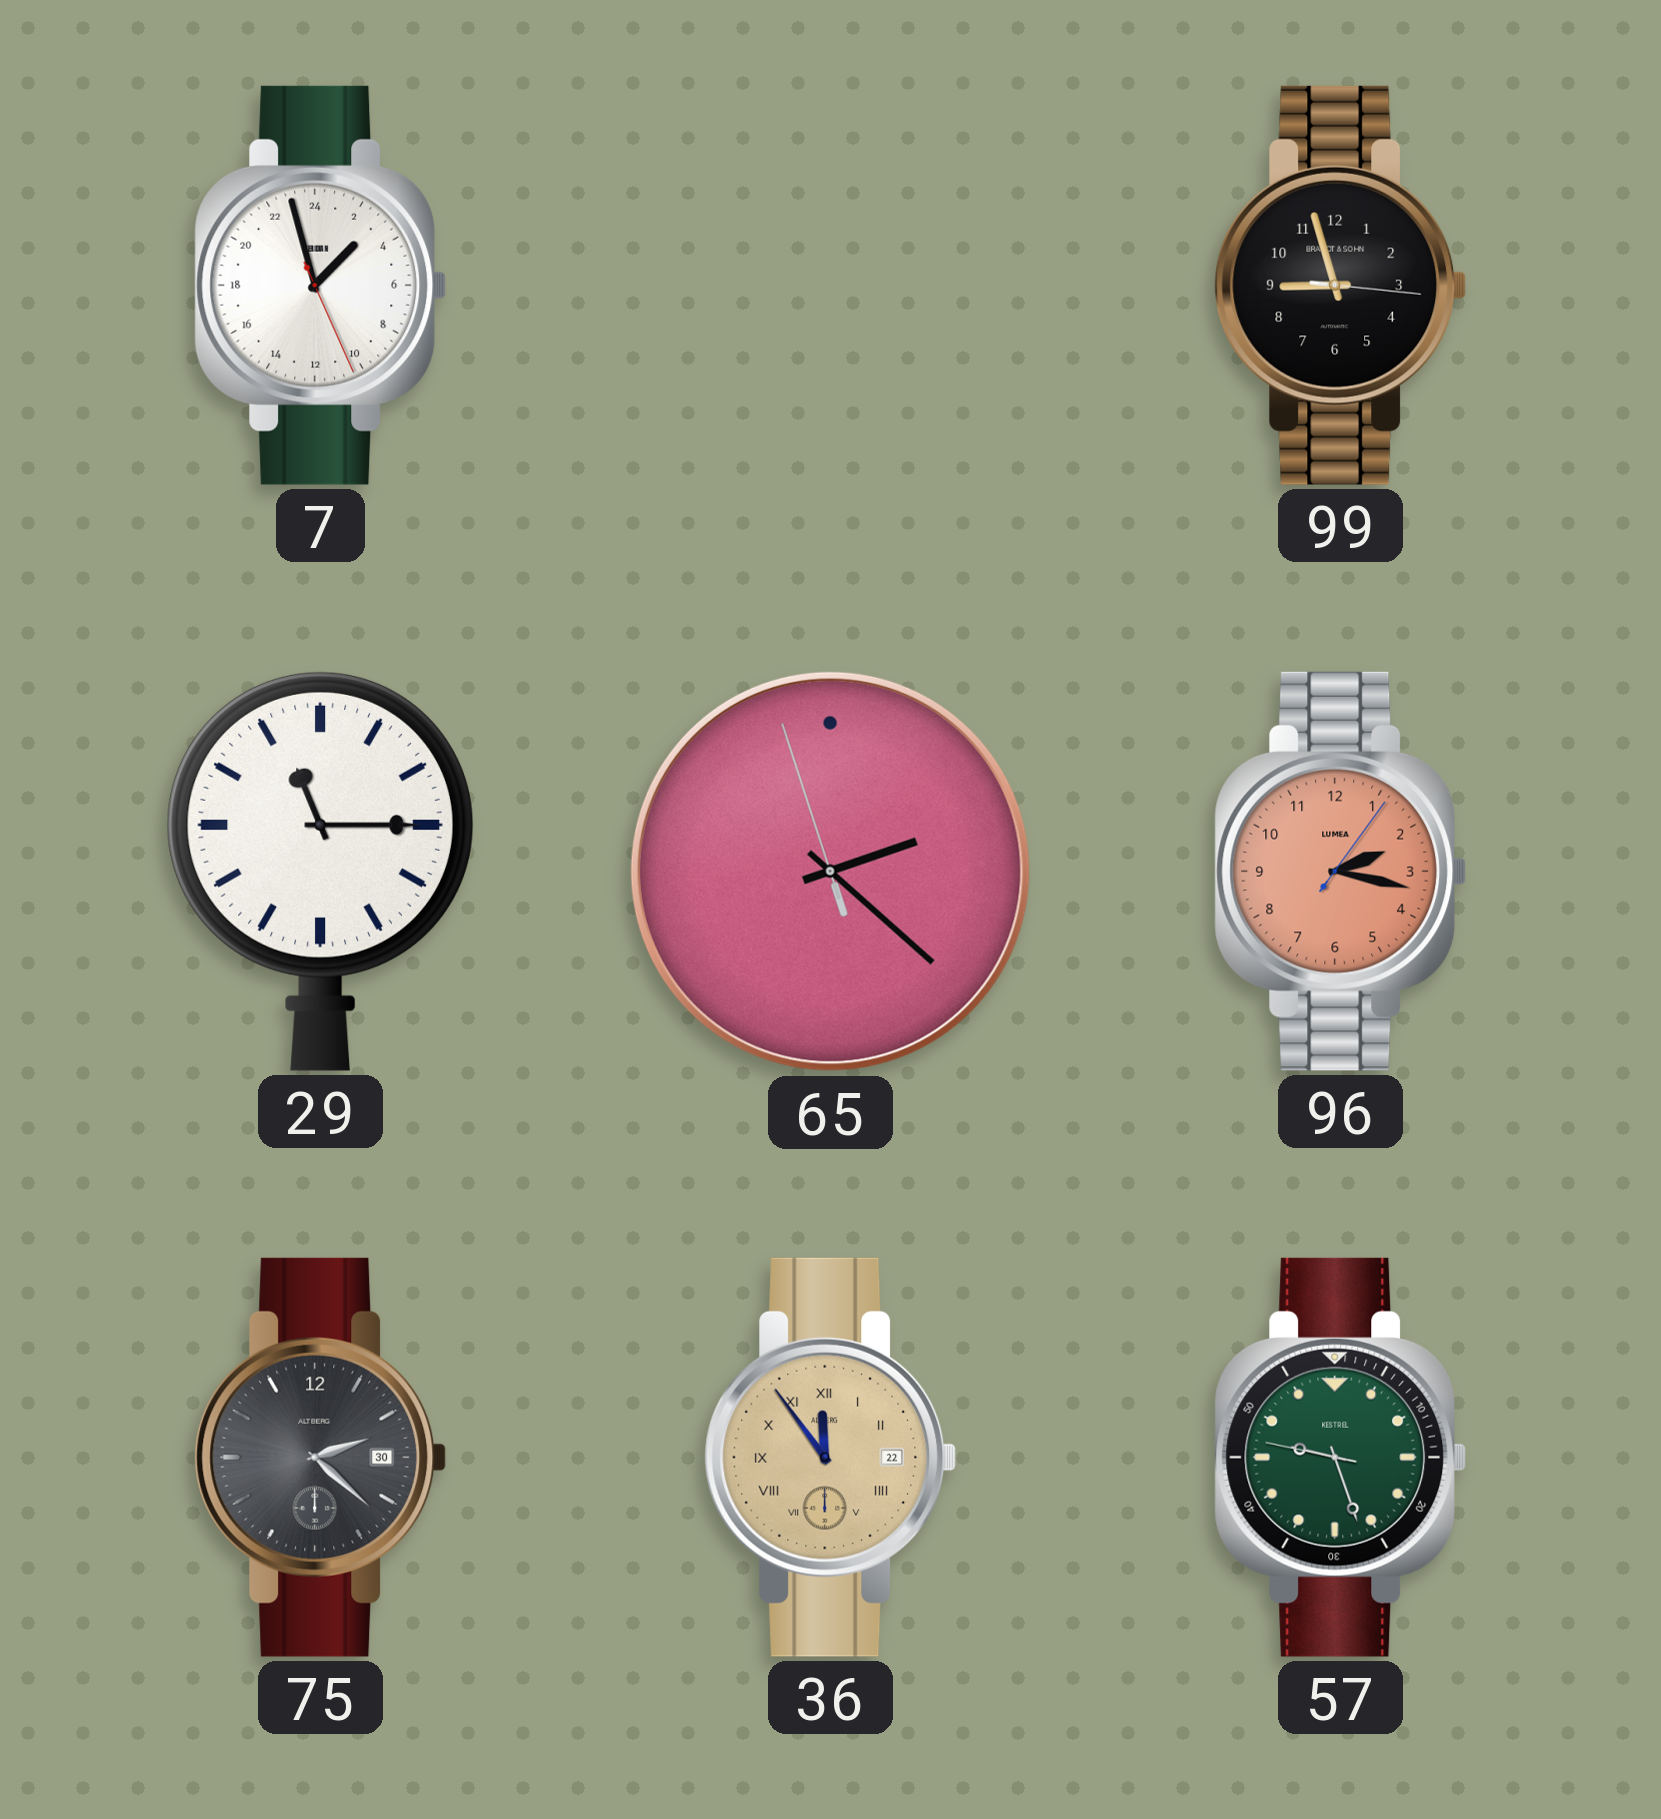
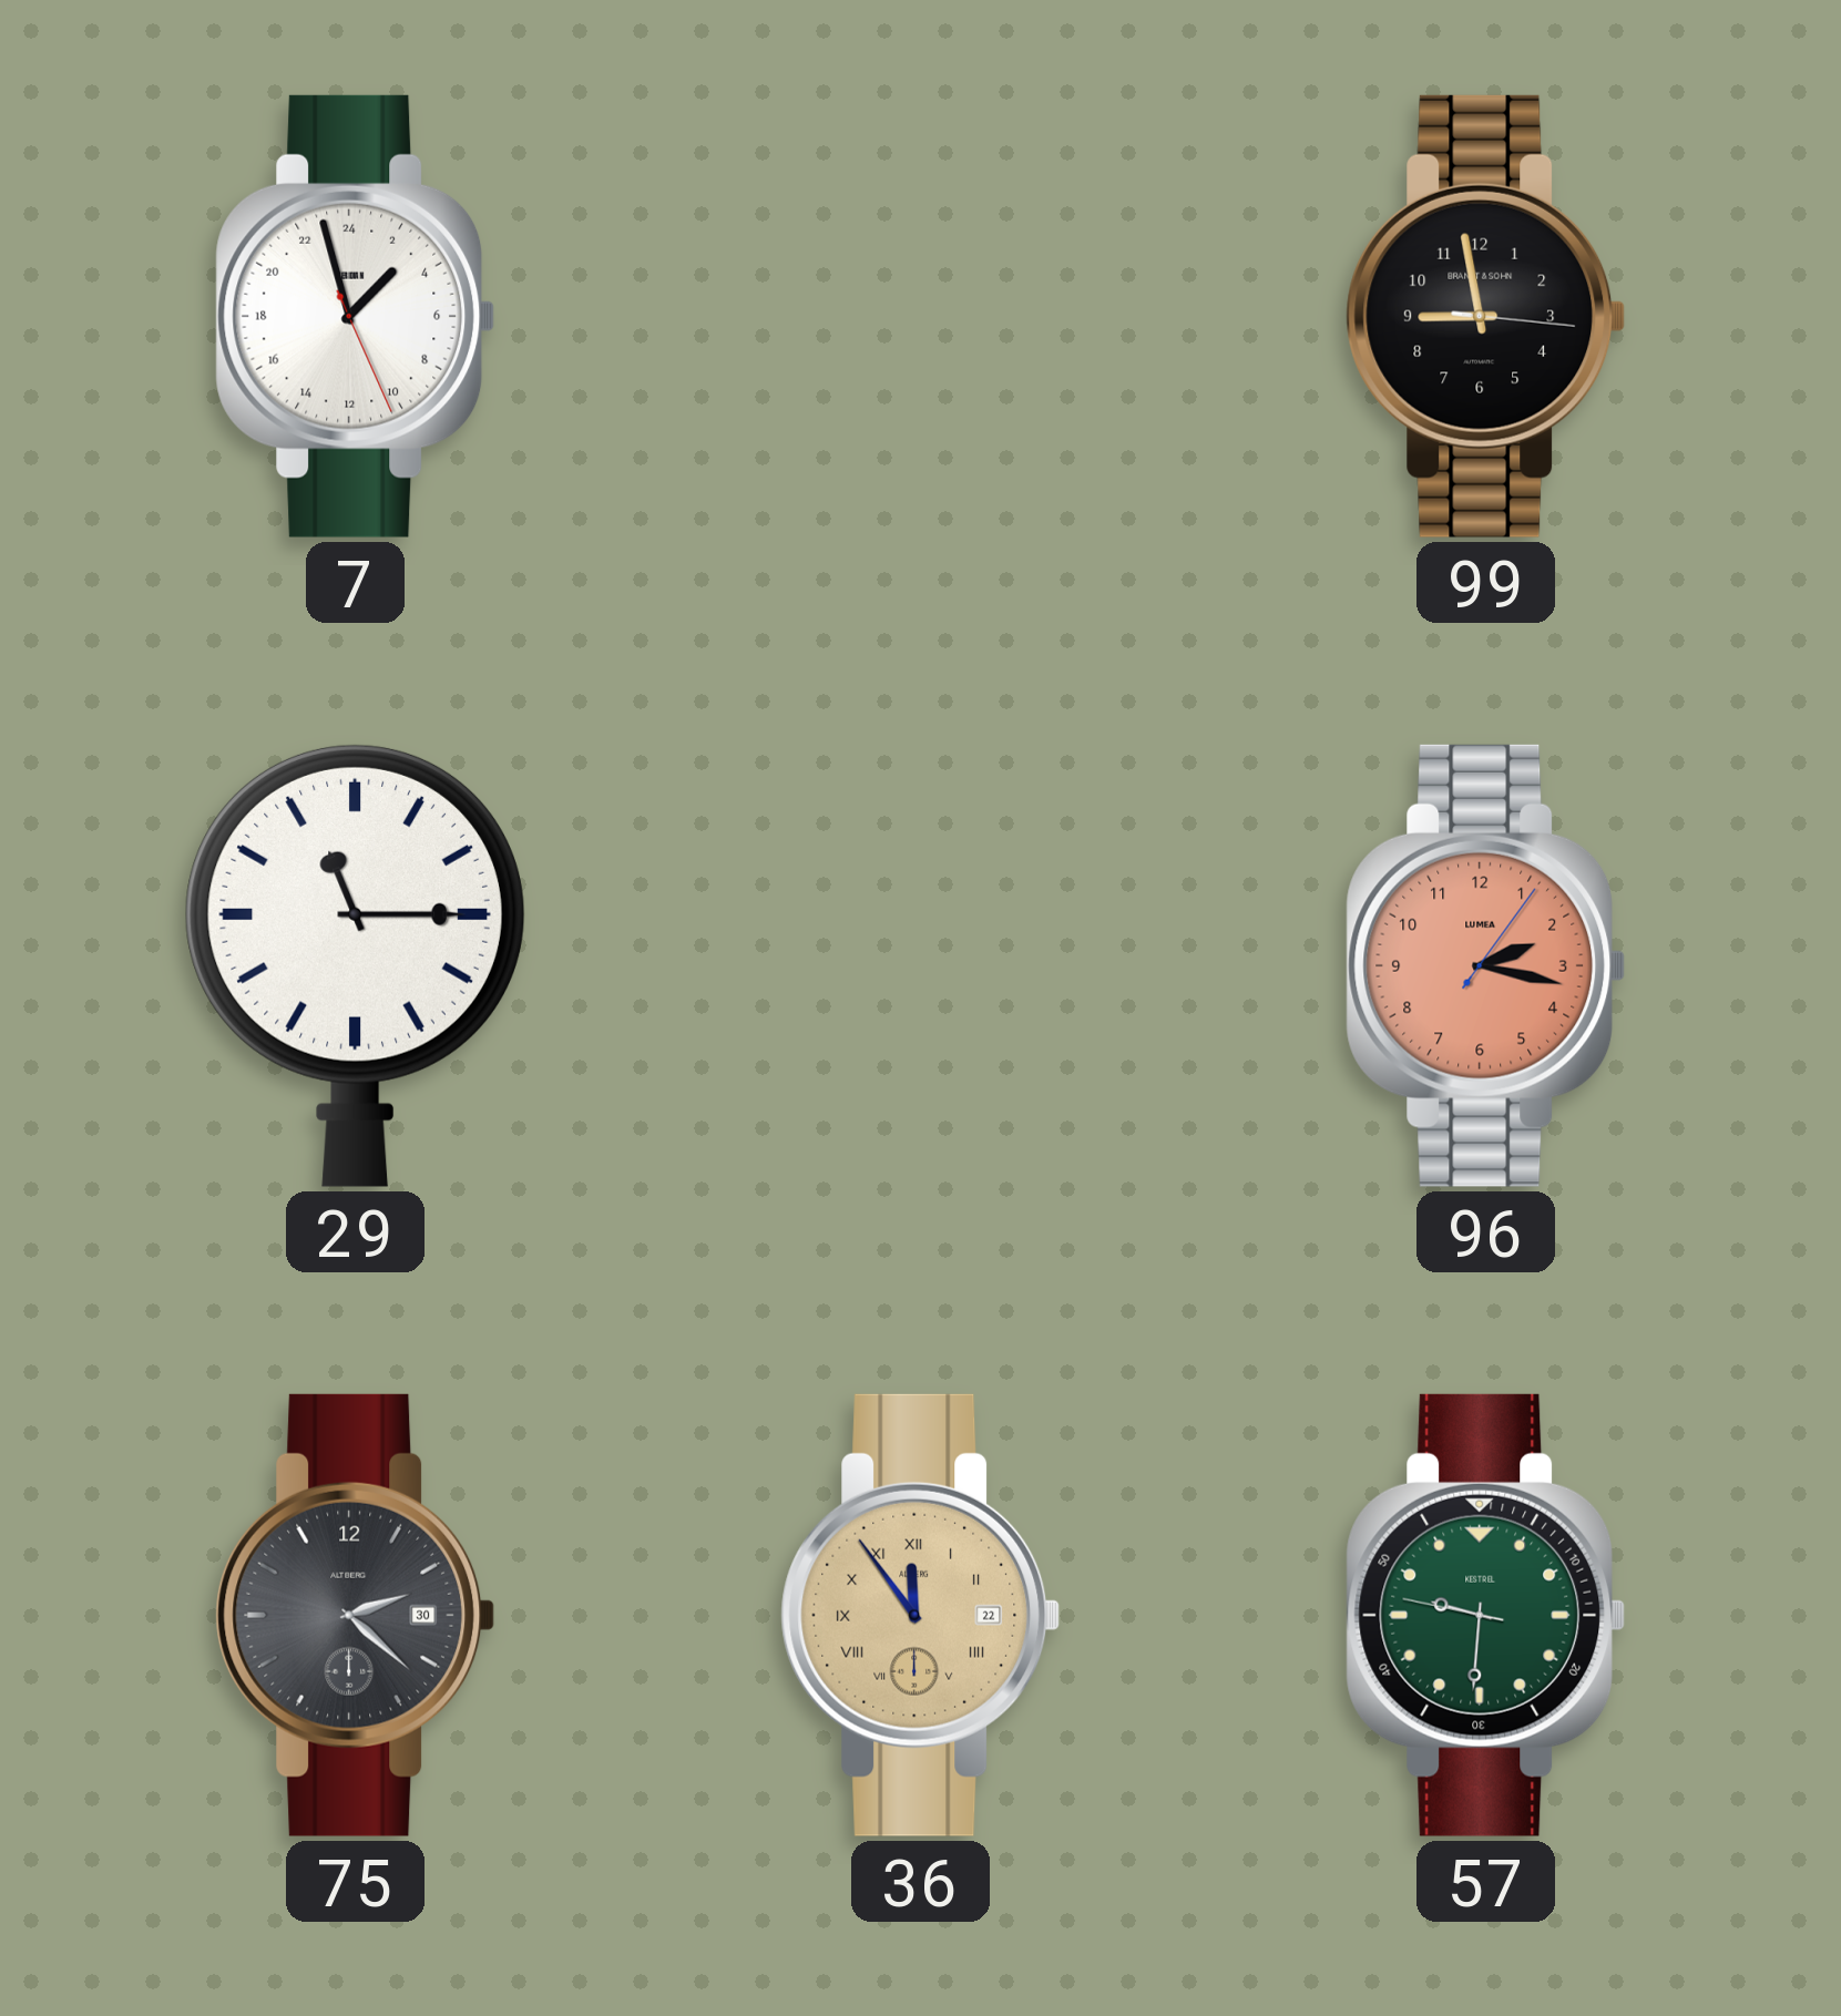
99: 8:57 -> 8:58 (1486, 316)
65: 2:21 -> none (830, 871)
57: 9:26 -> 9:30 (1486, 1615)
